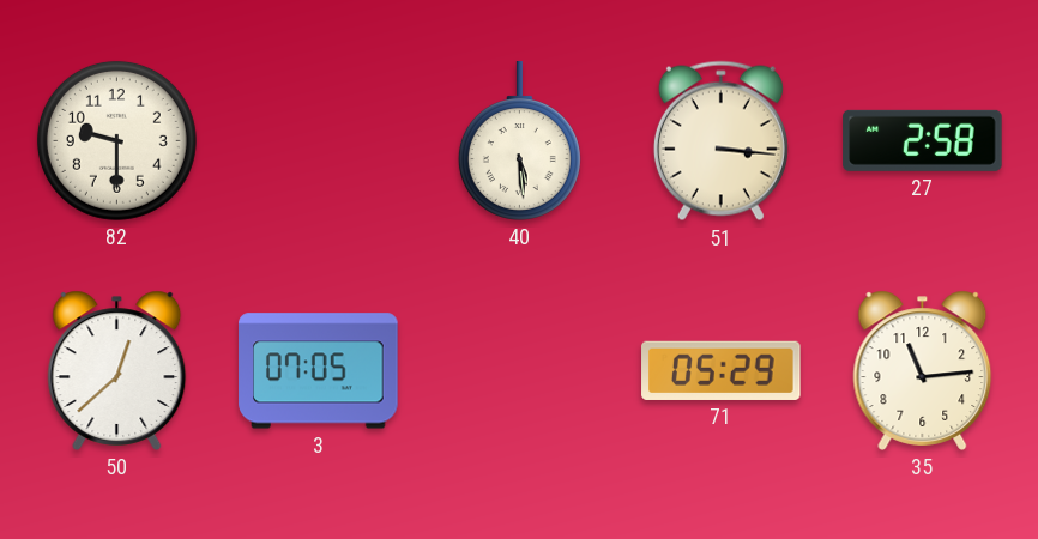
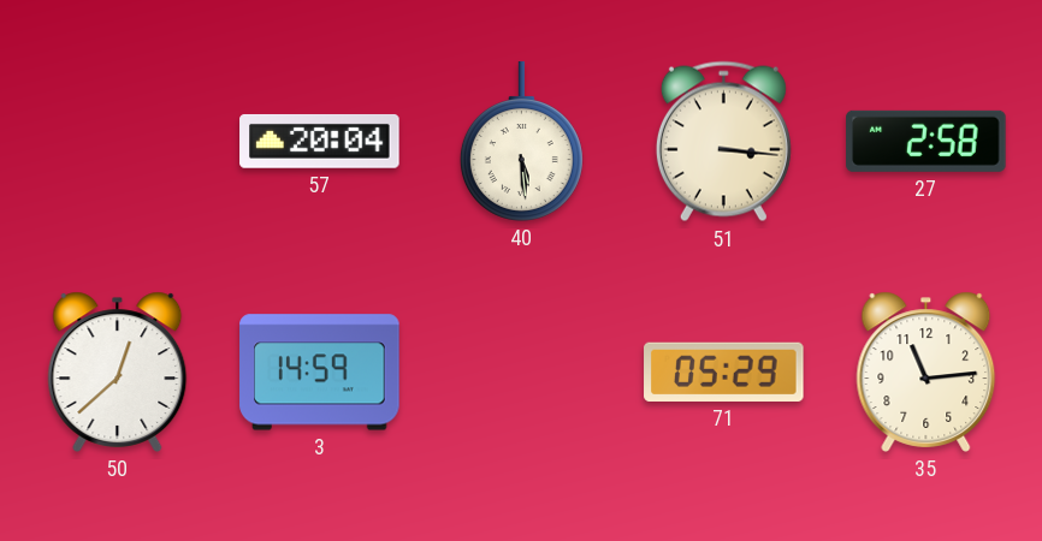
82: 9:30 -> none (116, 140)
57: none -> 20:04 (320, 142)
3: 07:05 -> 14:59 (320, 373)
